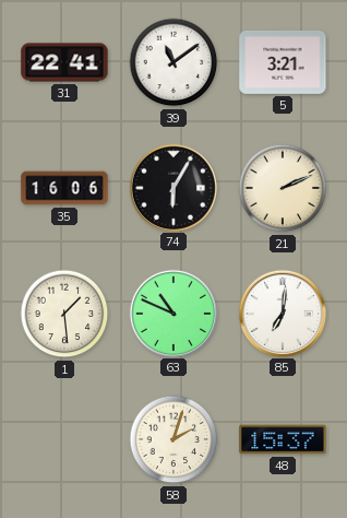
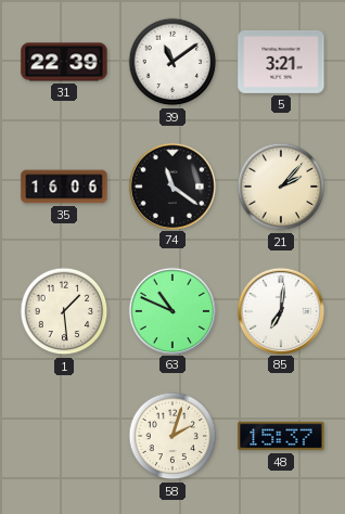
31: 22:41 -> 22:39 (64, 62)
74: 6:05 -> 11:21 (171, 185)
21: 2:11 -> 2:07 (281, 187)
